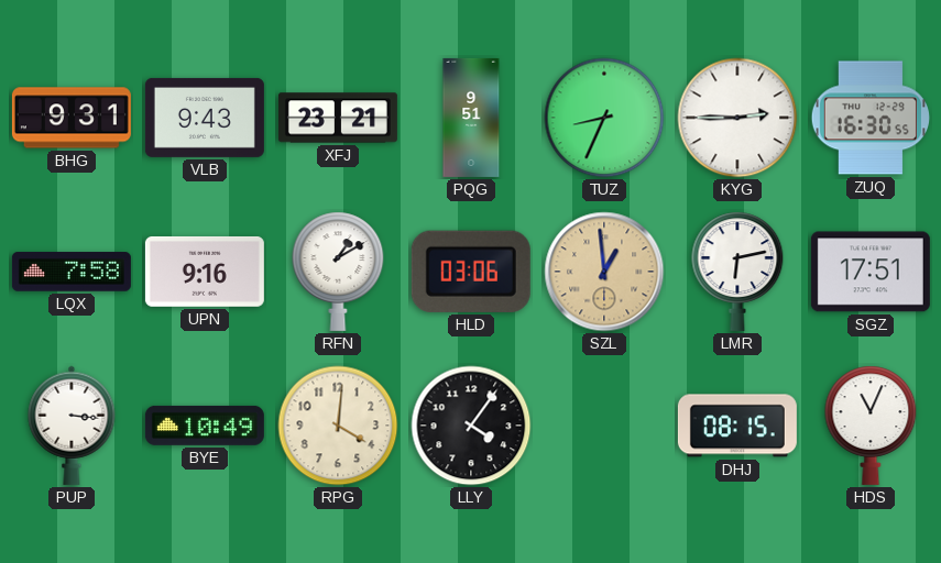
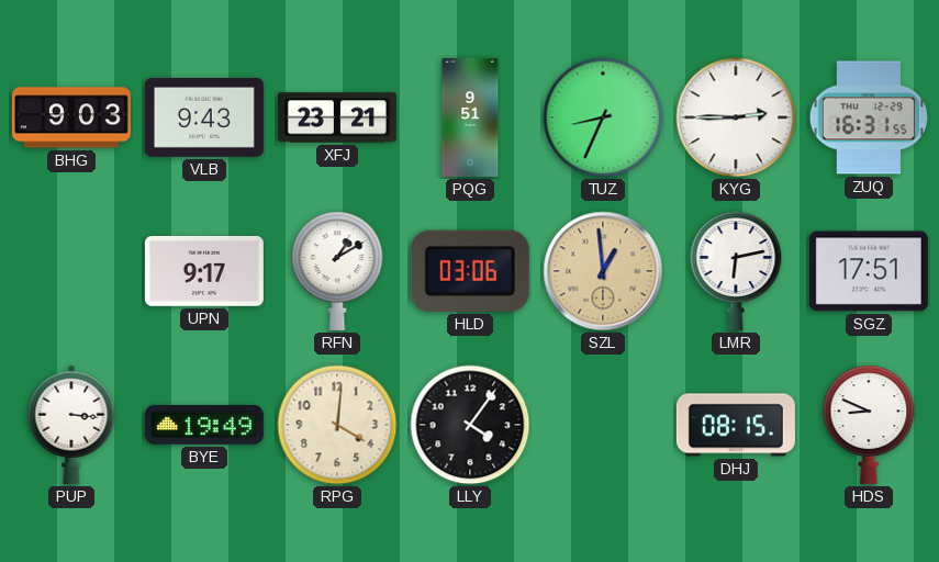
BHG: 9:31 -> 9:03 (71, 117)
ZUQ: 16:30 -> 16:31 (868, 117)
LQX: 7:58 -> none (72, 272)
UPN: 9:16 -> 9:17 (204, 271)
BYE: 10:49 -> 19:49 (204, 425)
HDS: 11:04 -> 8:49 (869, 425)
